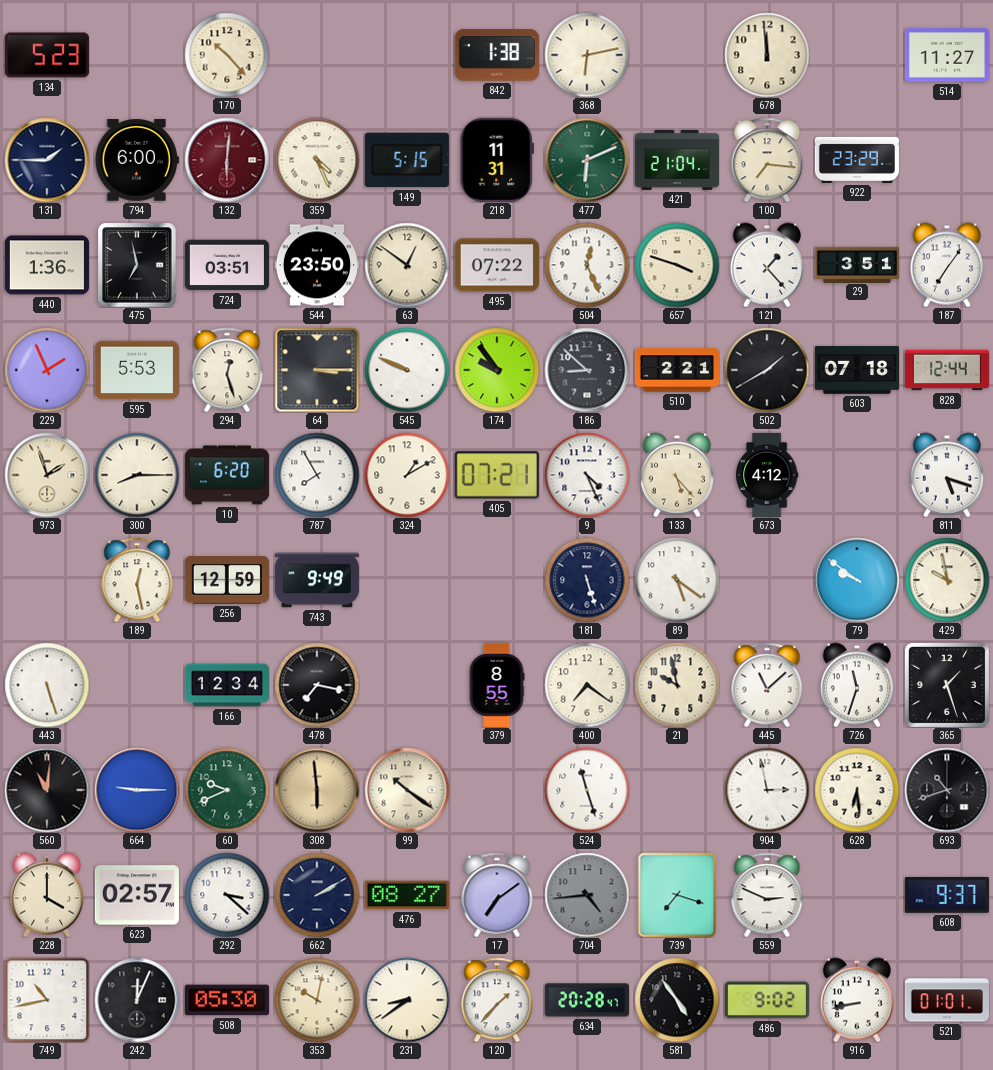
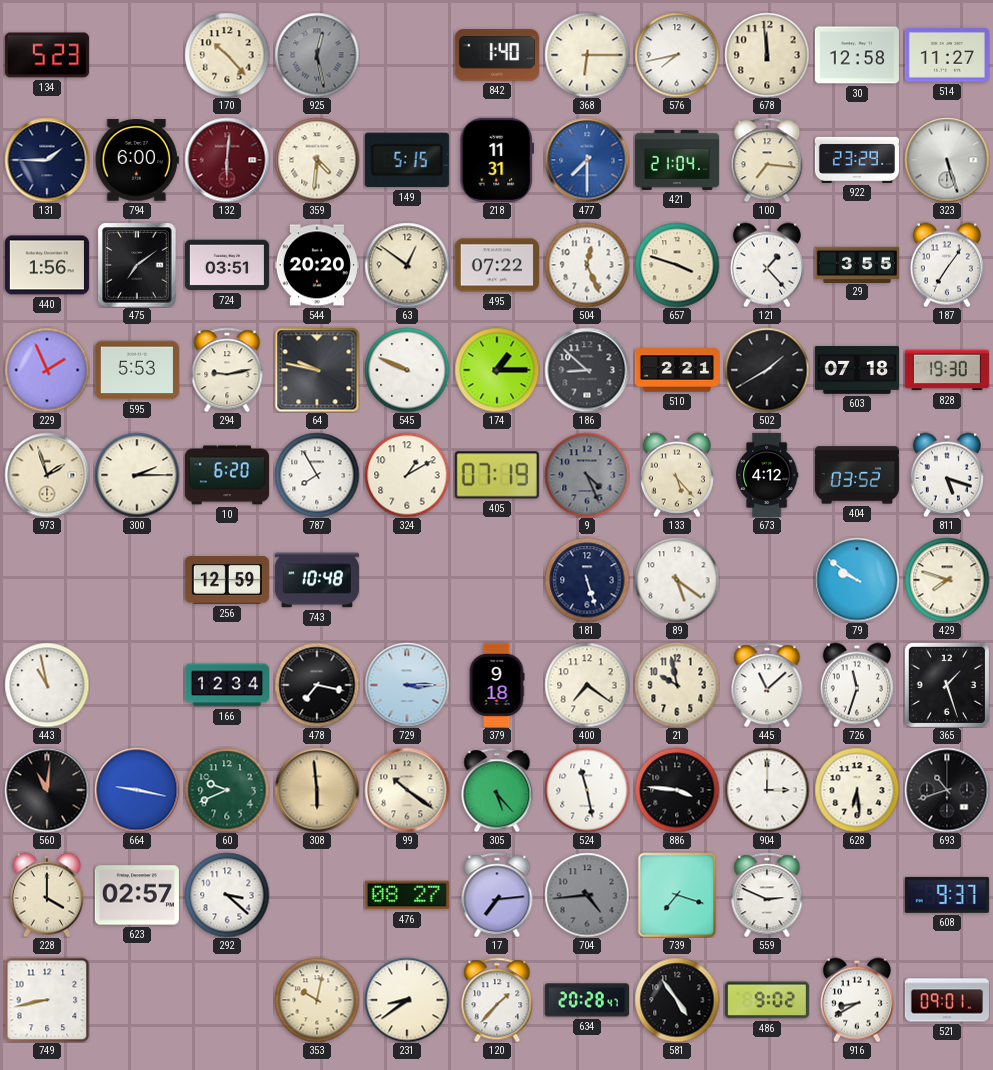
925: none -> 12:28 (317, 55)
842: 1:38 -> 1:40 (497, 55)
368: 6:13 -> 6:15 (587, 55)
576: none -> 7:43 (677, 55)
30: none -> 12:58 (857, 55)
359: 4:26 -> 4:31 (317, 160)
477: 6:11 -> 7:30 (587, 160)
477 dial: green -> blue (587, 160)
323: none -> 5:27 (947, 160)
440: 1:36 -> 1:56 (47, 265)
475: 6:58 -> 7:09 (137, 265)
544: 23:50 -> 20:20 (317, 265)
29: 3:51 -> 3:55 (857, 264)
294: 12:27 -> 9:13 (227, 370)
64: 3:15 -> 9:47 (317, 370)
174: 9:54 -> 1:15 (497, 370)
828: 12:44 -> 19:30 (947, 370)
300: 8:15 -> 2:15 (137, 475)
405: 07:21 -> 07:19 (497, 475)
9 dial: white -> grey (587, 475)
404: none -> 03:52 (857, 475)
189: 12:28 -> none (137, 580)
743: 9:49 -> 10:48 (317, 580)
429: 9:58 -> 7:48 (947, 580)
443: 5:27 -> 10:58 (47, 685)
729: none -> 3:15 (407, 685)
379: 8:55 -> 9:18 (497, 685)
664: 9:15 -> 9:17 (137, 790)
305: none -> 5:23 (497, 790)
524: 11:27 -> 11:28 (587, 790)
886: none -> 3:46 (677, 790)
904: 2:58 -> 3:00 (767, 790)
662: 2:10 -> none (317, 895)
17: 7:09 -> 7:14 (497, 895)
749: 10:43 -> 8:43 (47, 1000)
242: 12:04 -> none (137, 1000)
508: 05:30 -> none (227, 1000)
916: 8:43 -> 8:40 (857, 1000)
521: 01:01 -> 09:01 (947, 1000)
